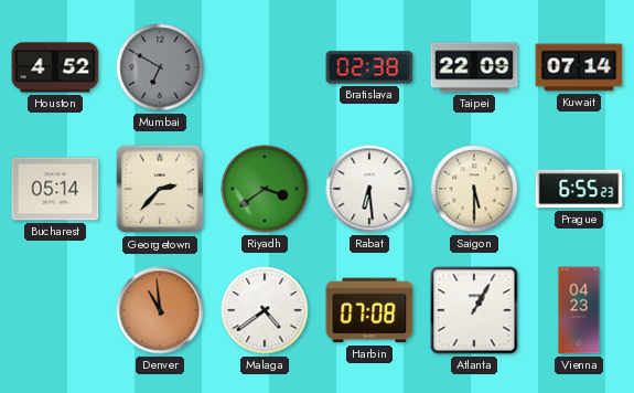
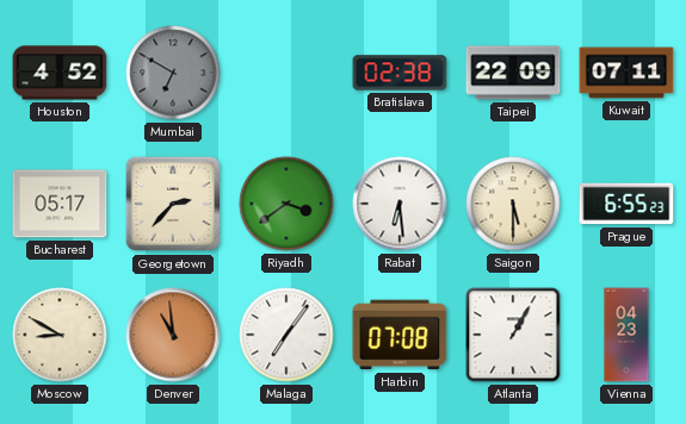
Kuwait: 07:14 -> 07:11 (626, 73)
Bucharest: 05:14 -> 05:17 (60, 204)
Moscow: none -> 8:50 (60, 335)
Malaga: 4:39 -> 7:06 (286, 335)
